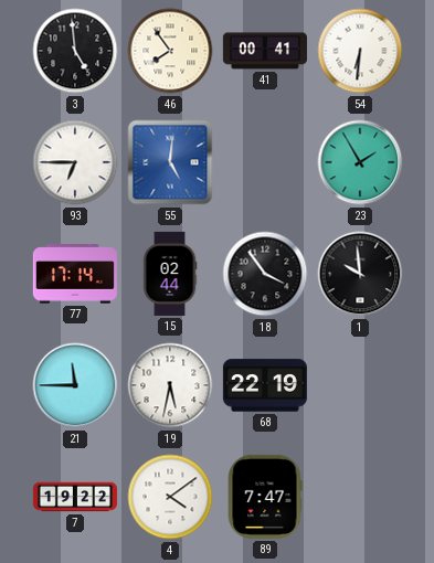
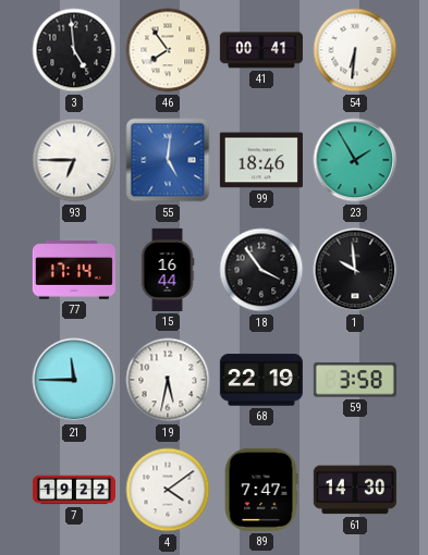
99: none -> 18:46 (261, 160)
15: 02:44 -> 16:44 (168, 270)
59: none -> 3:58 (355, 380)
61: none -> 14:30 (355, 490)
